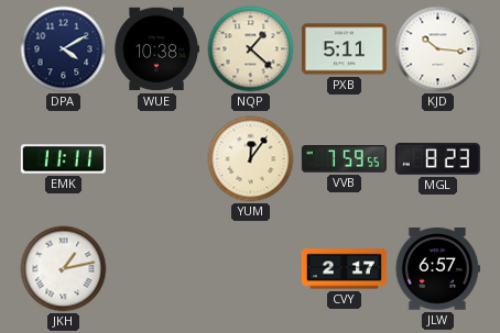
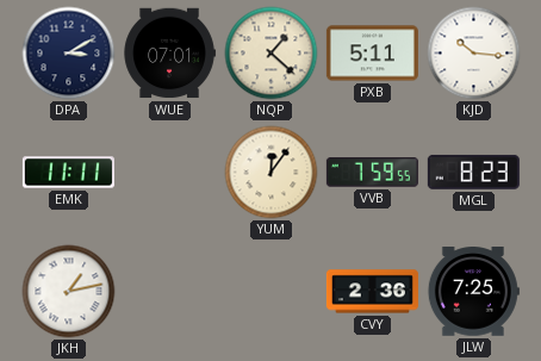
DPA: 4:10 -> 3:10 (69, 54)
WUE: 10:38 -> 07:01 (169, 54)
CVY: 2:17 -> 2:36 (372, 292)
JLW: 6:57 -> 7:25 (473, 292)
